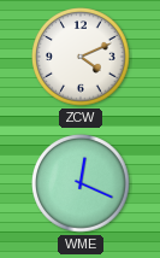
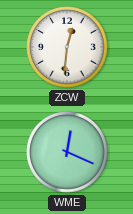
ZCW: 4:11 -> 12:31 (68, 48)
